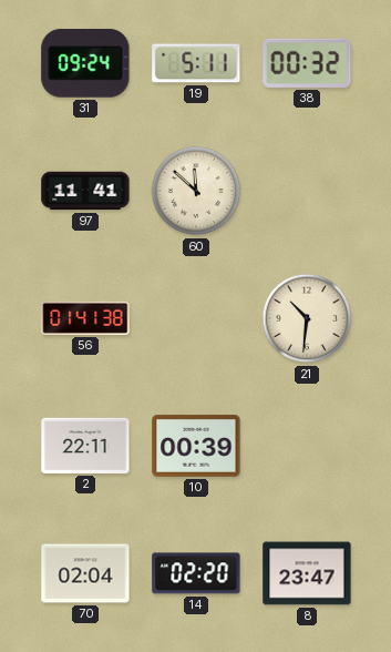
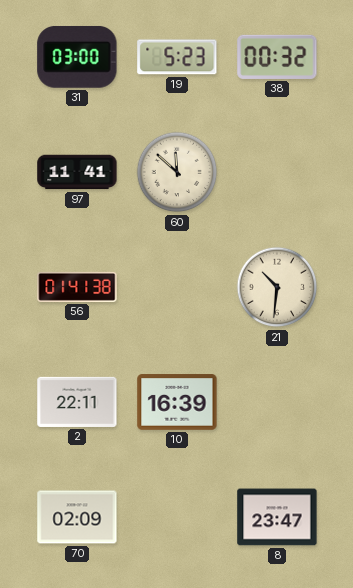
31: 09:24 -> 03:00 (77, 57)
19: 5:11 -> 5:23 (177, 57)
10: 00:39 -> 16:39 (177, 402)
70: 02:04 -> 02:09 (77, 517)
14: 02:20 -> none (196, 573)
